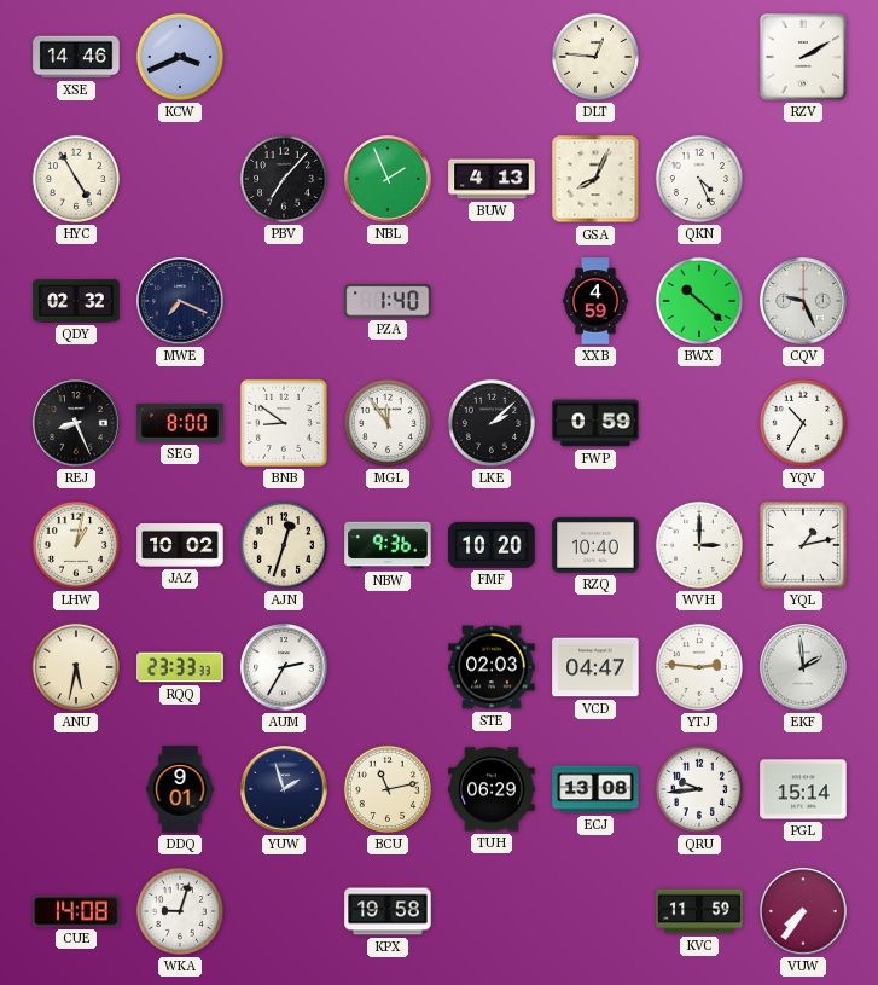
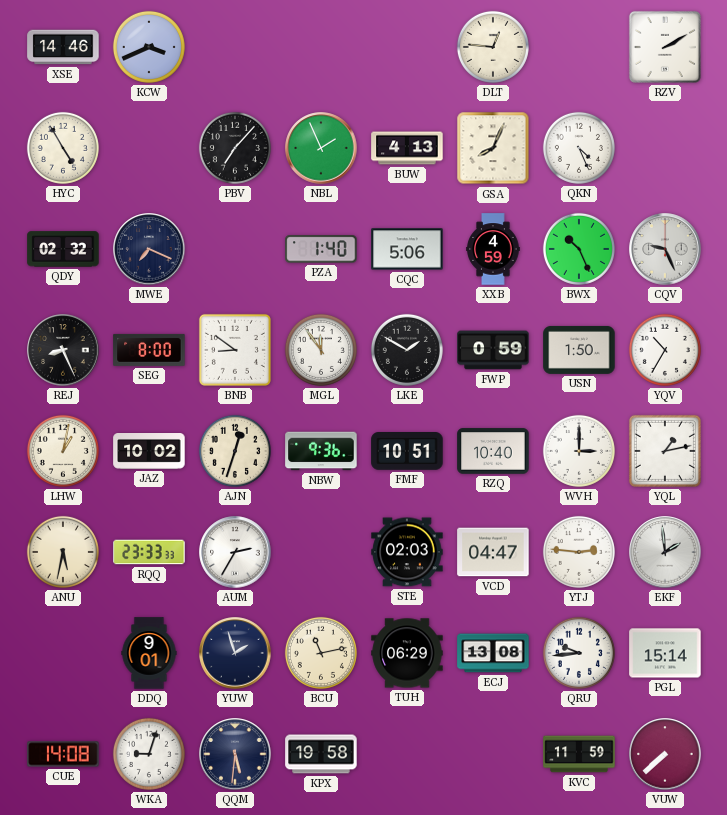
CQC: none -> 5:06 (407, 249)
BWX: 10:22 -> 10:26 (579, 249)
LKE: 2:08 -> 1:50 (407, 350)
USN: none -> 1:50 (579, 350)
FMF: 10:20 -> 10:51 (407, 451)
QQM: none -> 5:31 (235, 754)
VUW: 7:36 -> 7:38 (665, 754)
